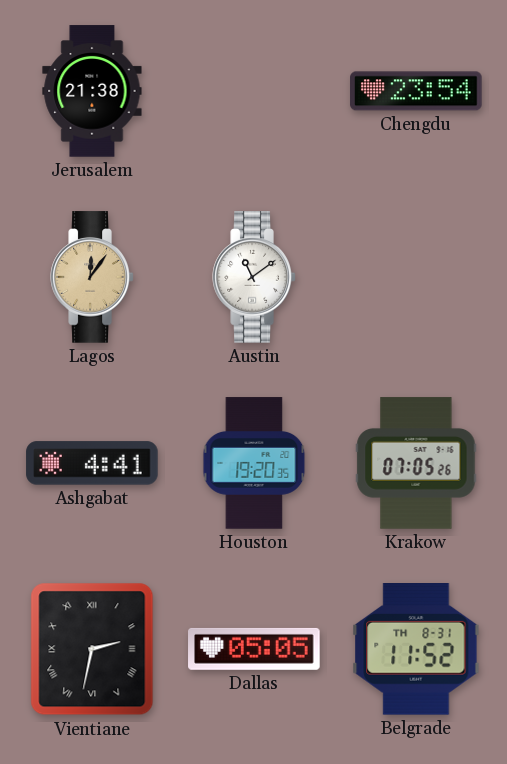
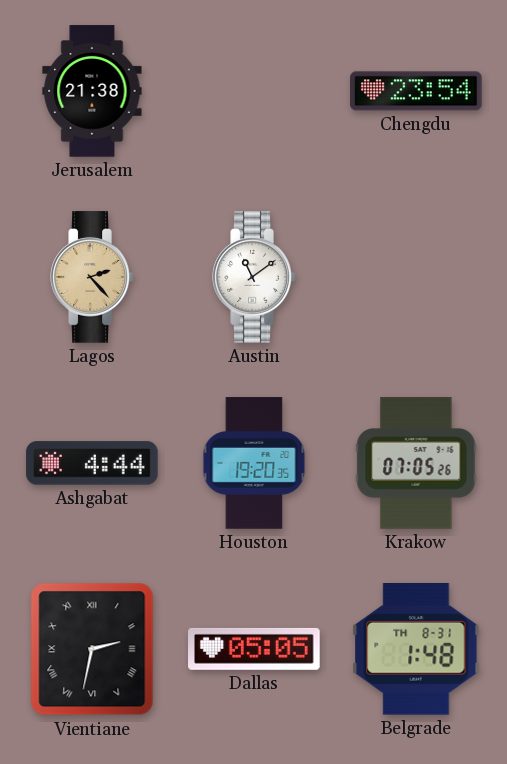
Lagos: 12:06 -> 2:23 (92, 277)
Ashgabat: 4:41 -> 4:44 (92, 463)
Belgrade: 11:52 -> 1:48 (416, 650)
